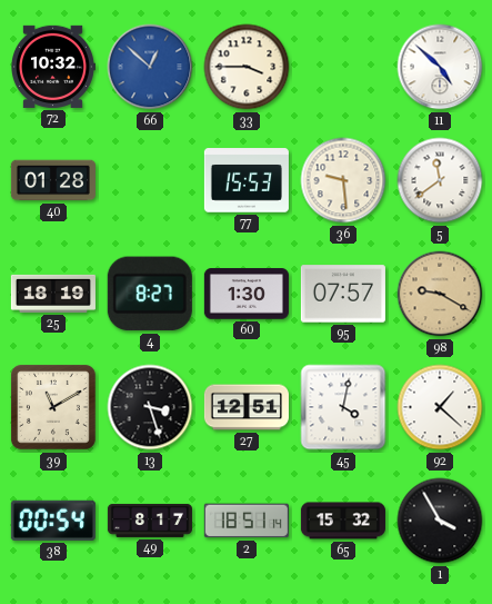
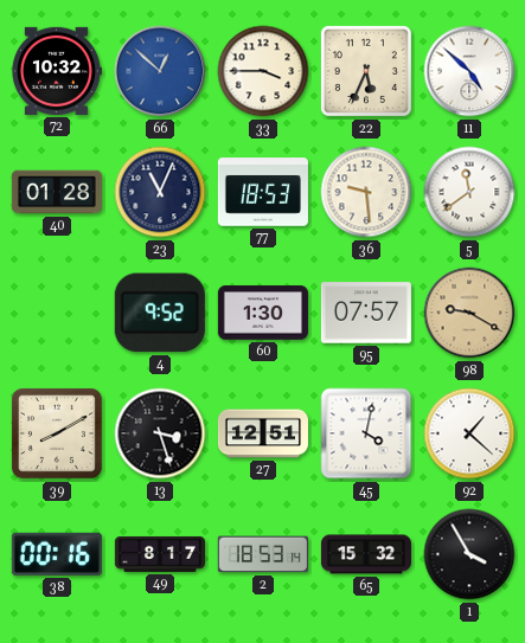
22: none -> 5:34 (366, 71)
23: none -> 11:04 (160, 192)
77: 15:53 -> 18:53 (263, 192)
25: 18:19 -> none (53, 294)
4: 8:27 -> 9:52 (160, 313)
39: 11:10 -> 8:10 (57, 433)
38: 00:54 -> 00:16 (57, 554)
2: 18:51 -> 18:53 (263, 554)
